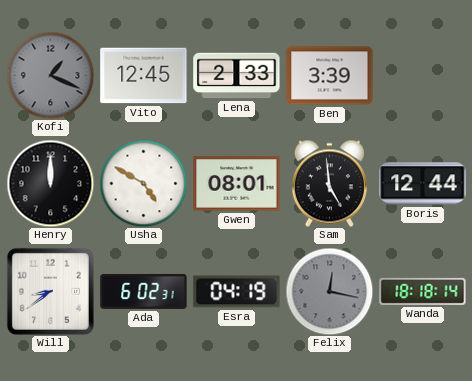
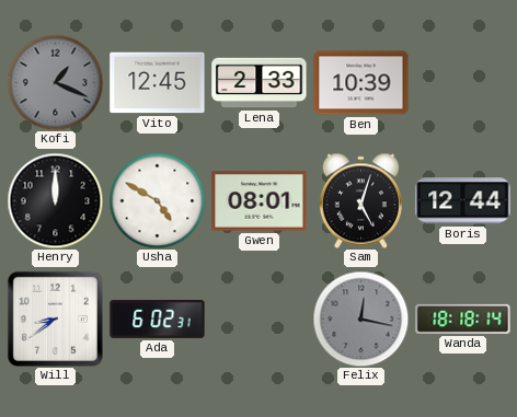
Ben: 3:39 -> 10:39 (361, 83)
Sam: 4:59 -> 5:03 (360, 200)
Esra: 04:19 -> none (237, 292)
